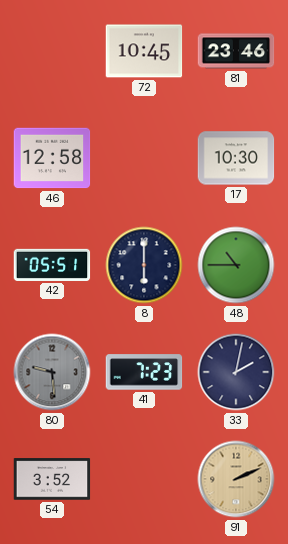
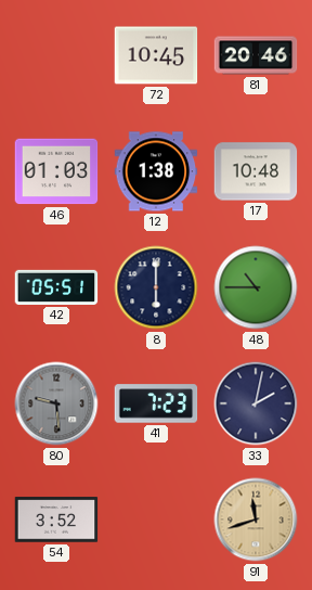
81: 23:46 -> 20:46 (256, 55)
46: 12:58 -> 01:03 (56, 171)
12: none -> 1:38 (156, 171)
17: 10:30 -> 10:48 (256, 171)
91: 2:11 -> 11:42 (256, 520)
